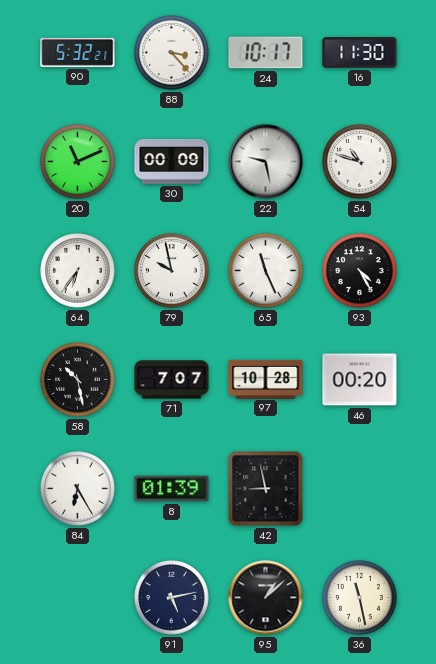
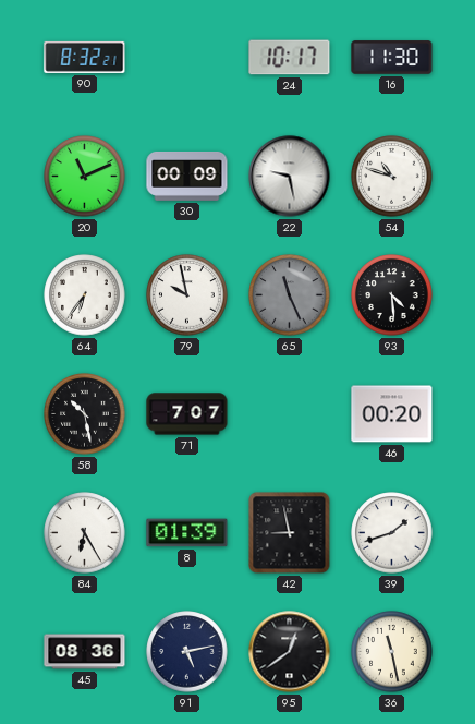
90: 5:32 -> 8:32 (85, 57)
88: 3:23 -> none (172, 53)
65 dial: white -> grey (290, 295)
93: 4:25 -> 4:29 (392, 295)
97: 10:28 -> none (266, 379)
39: none -> 1:42 (392, 533)
45: none -> 08:36 (85, 652)
95: 1:08 -> 12:39 (290, 652)
